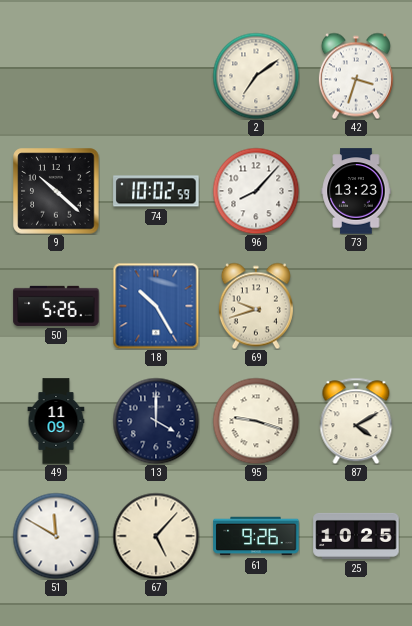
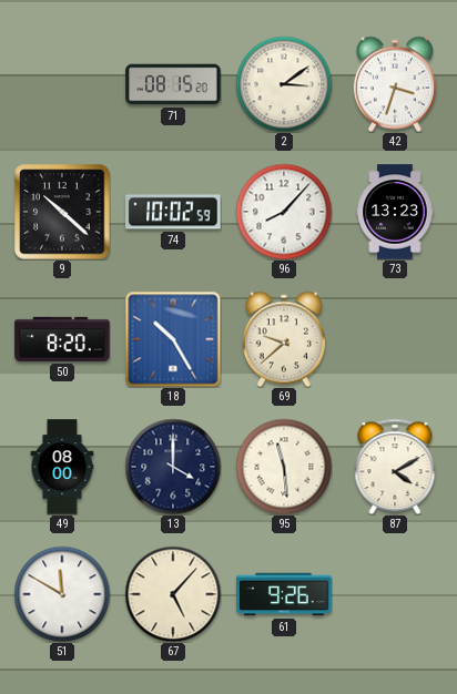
71: none -> 08:15 (173, 84)
2: 7:09 -> 3:09 (284, 84)
50: 5:26 -> 8:20 (62, 339)
69: 9:42 -> 9:38 (284, 339)
49: 11:09 -> 08:00 (62, 467)
95: 9:18 -> 11:29 (284, 467)
25: 10:25 -> none (356, 536)
